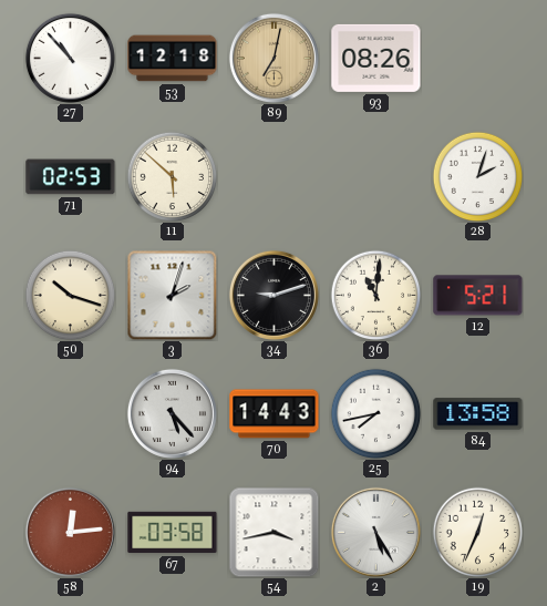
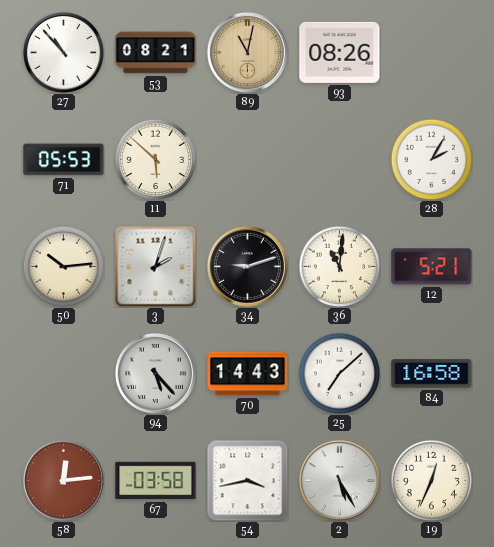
53: 12:18 -> 08:21 (156, 53)
89: 7:02 -> 11:02 (247, 52)
71: 02:53 -> 05:53 (64, 160)
28: 2:03 -> 2:05 (431, 159)
50: 10:18 -> 10:14 (63, 266)
25: 7:43 -> 7:08 (339, 373)
84: 13:58 -> 16:58 (432, 374)
